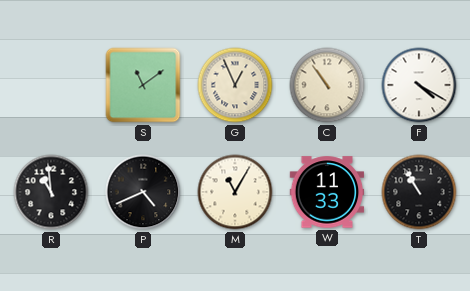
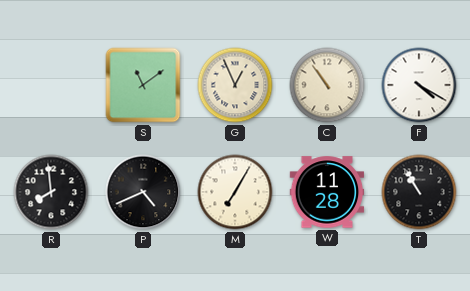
R: 10:59 -> 7:59 (51, 192)
M: 11:05 -> 7:05 (235, 192)
W: 11:33 -> 11:28 (327, 192)
